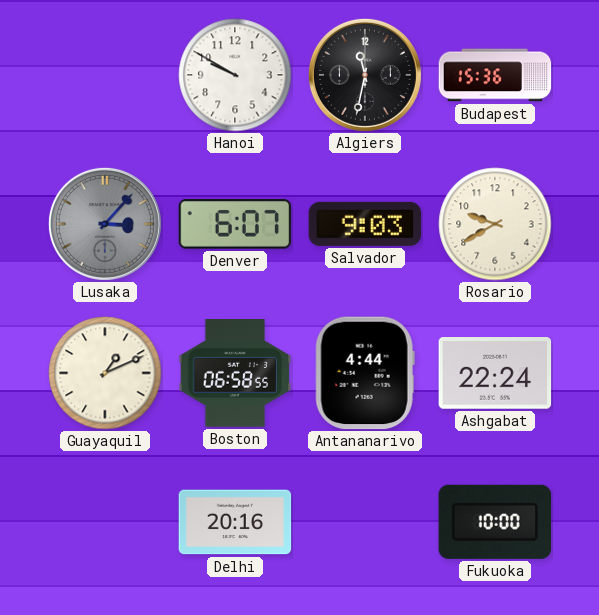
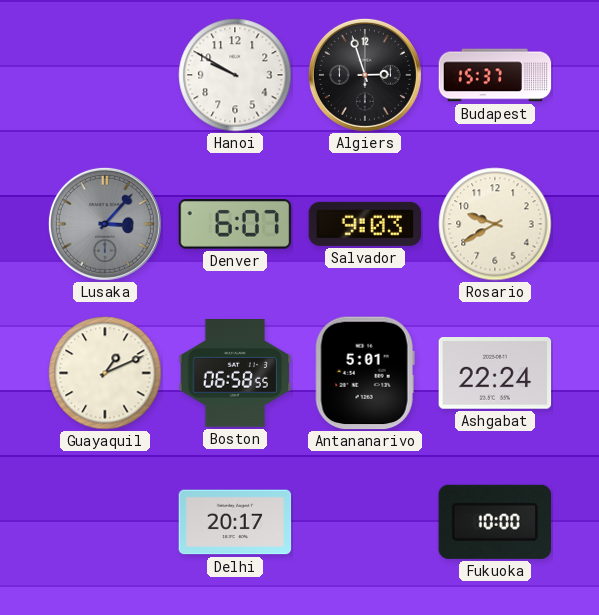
Algiers: 11:32 -> 2:57 (365, 75)
Budapest: 15:36 -> 15:37 (495, 75)
Antananarivo: 4:44 -> 5:01 (365, 373)
Delhi: 20:16 -> 20:17 (235, 522)
